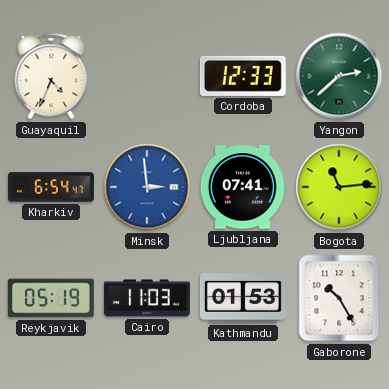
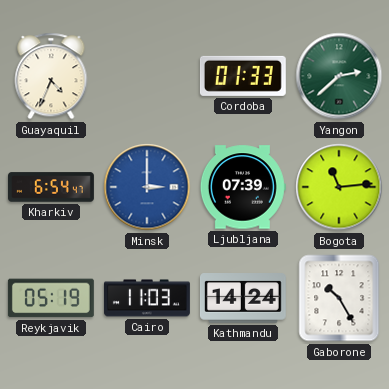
Cordoba: 12:33 -> 01:33 (243, 76)
Minsk: 2:59 -> 3:00 (147, 187)
Ljubljana: 07:41 -> 07:39 (243, 187)
Kathmandu: 01:53 -> 14:24 (243, 299)
